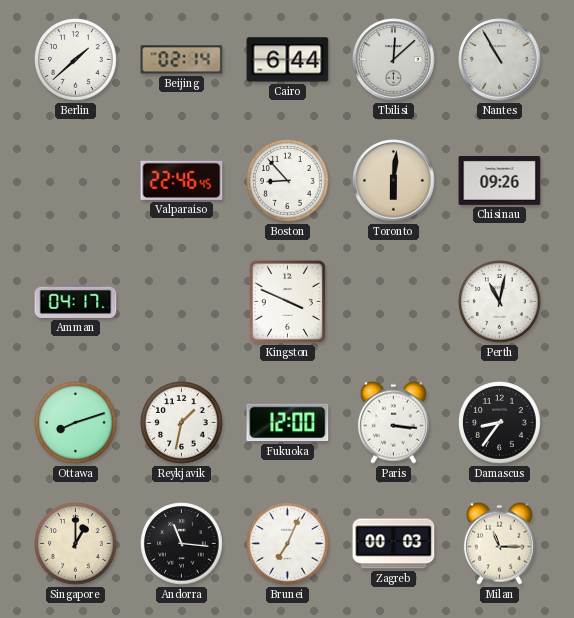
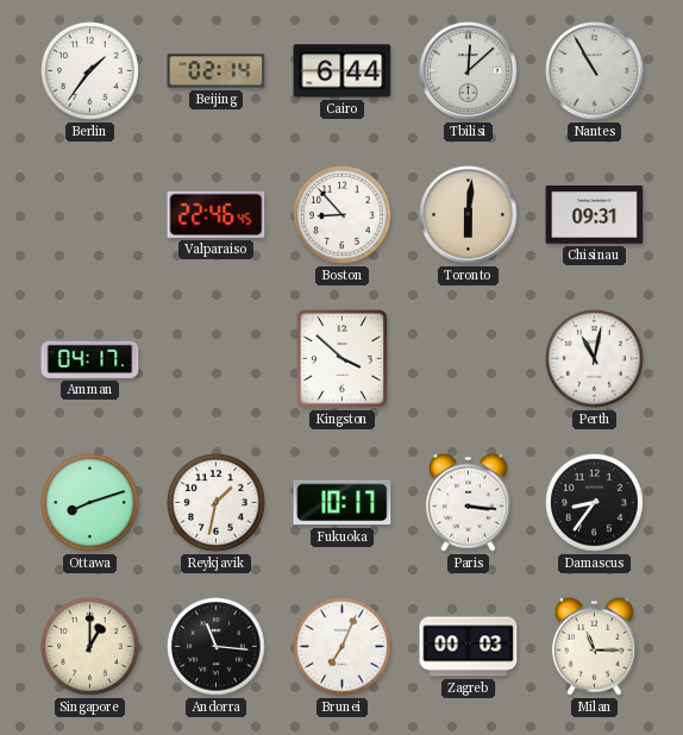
Berlin: 1:38 -> 1:36 (90, 71)
Chisinau: 09:26 -> 09:31 (595, 214)
Kingston: 3:49 -> 3:52 (342, 358)
Fukuoka: 12:00 -> 10:17 (343, 503)
